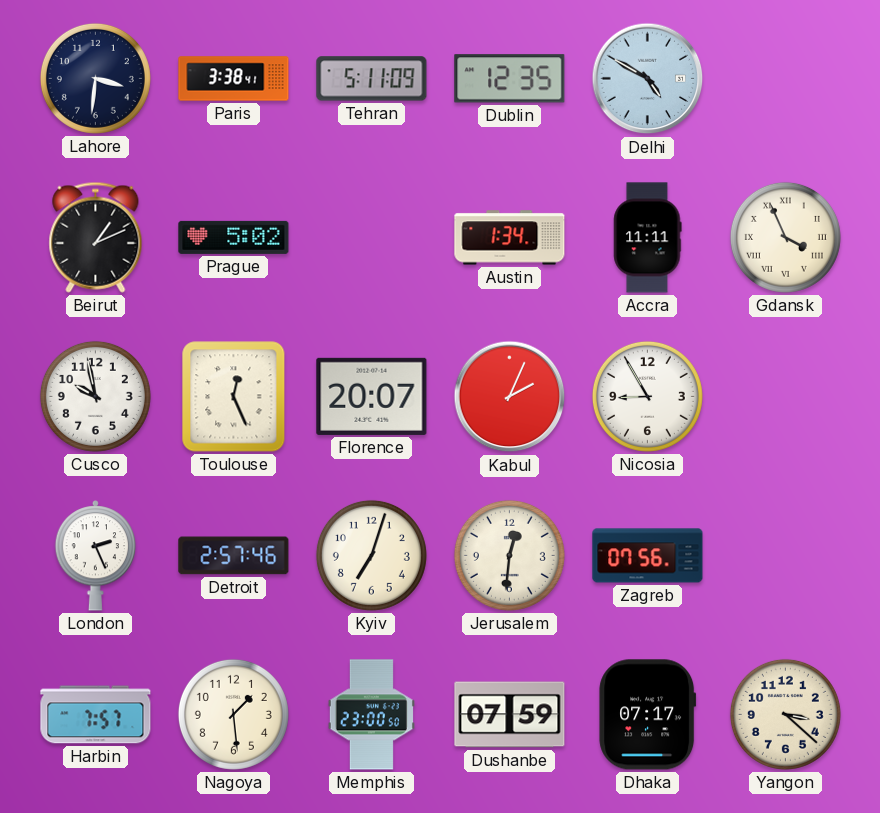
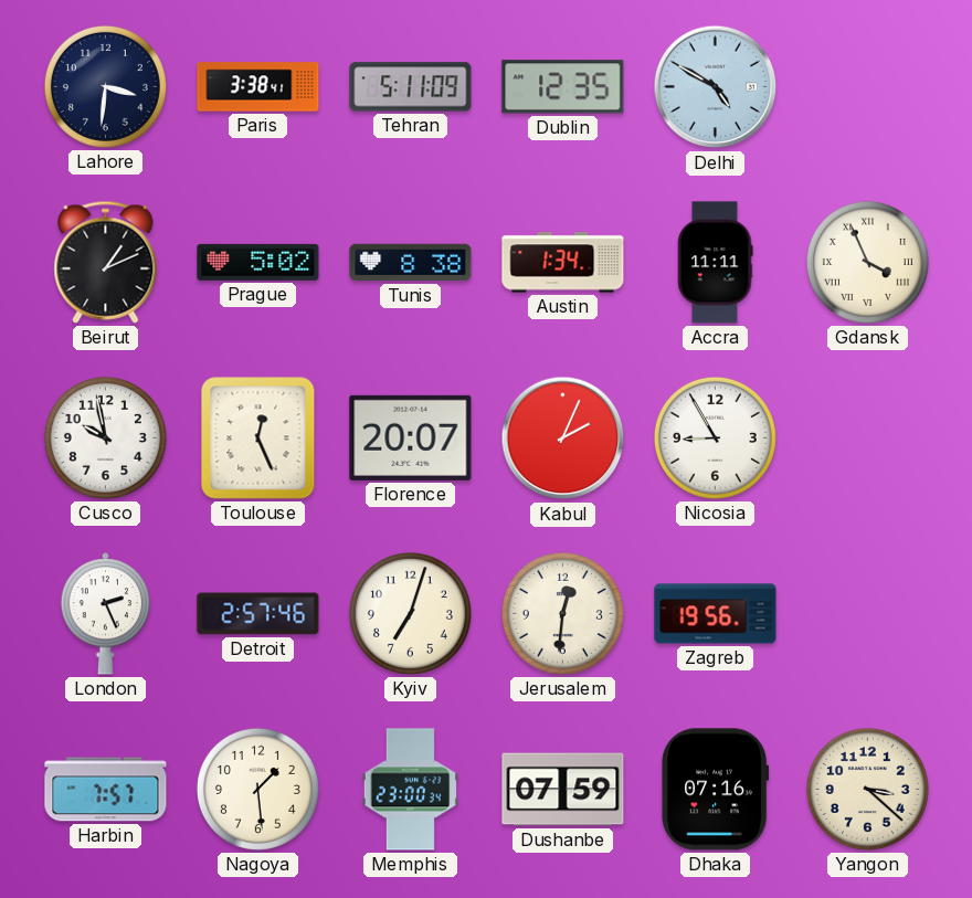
Tunis: none -> 8:38 (411, 263)
Zagreb: 07:56 -> 19:56 (716, 614)
Memphis: 23:00:50 -> 23:00:34 (410, 790)
Dhaka: 07:17 -> 07:16 (716, 790)
